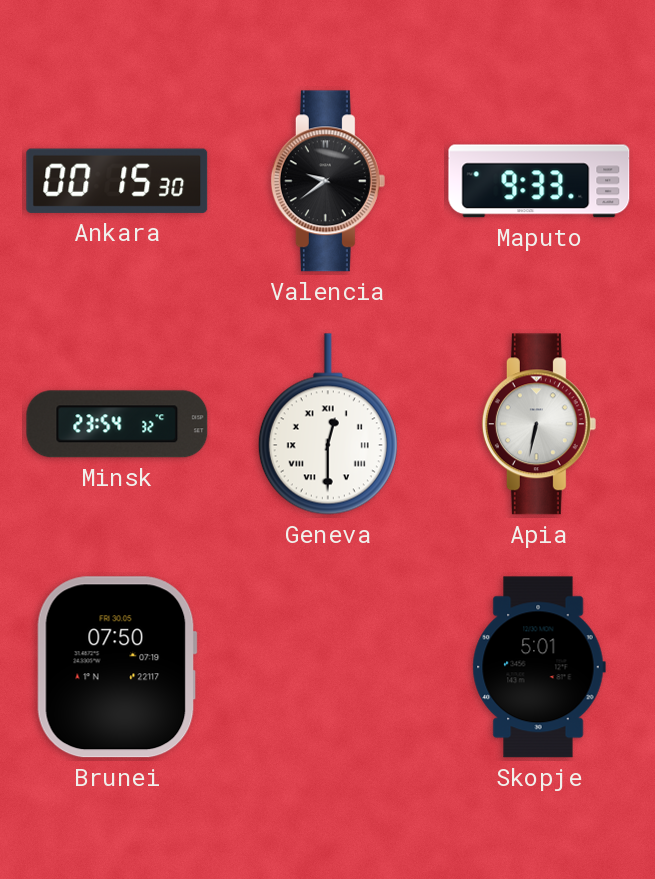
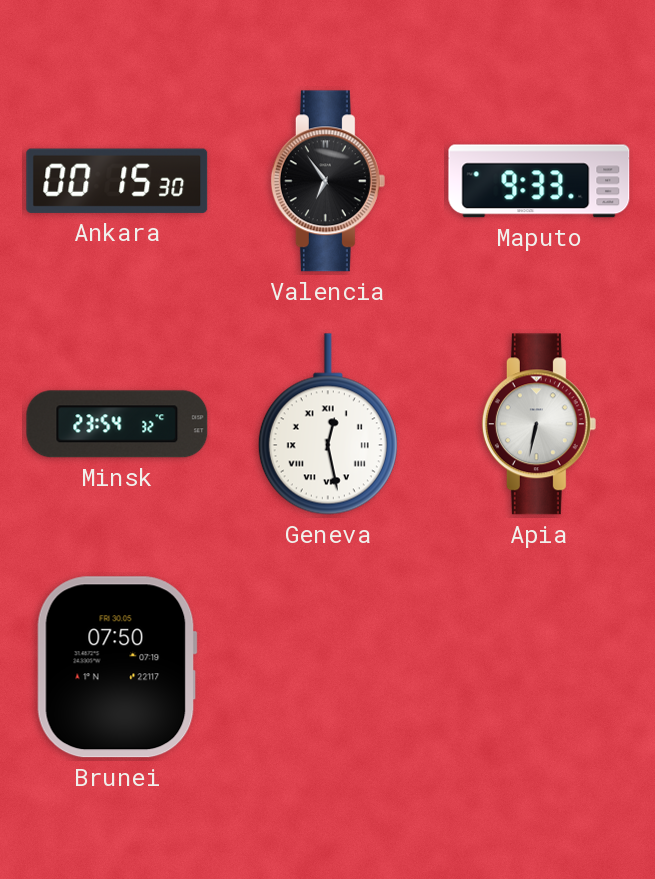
Valencia: 9:39 -> 6:54 (328, 181)
Geneva: 12:30 -> 12:28 (328, 424)
Skopje: 5:01 -> none (539, 667)
